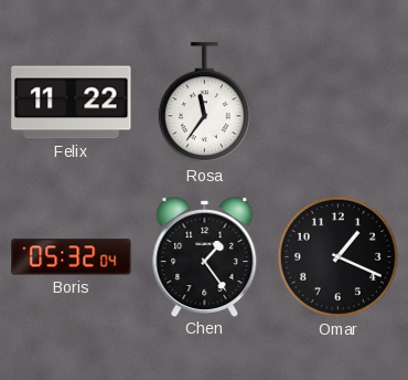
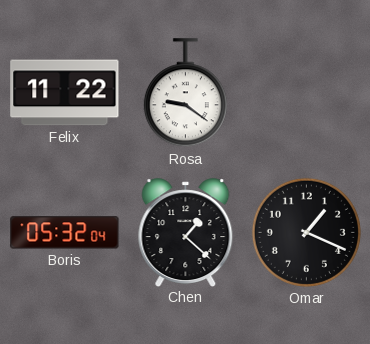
Rosa: 11:36 -> 9:21 (185, 93)
Chen: 1:24 -> 1:22 (186, 232)
